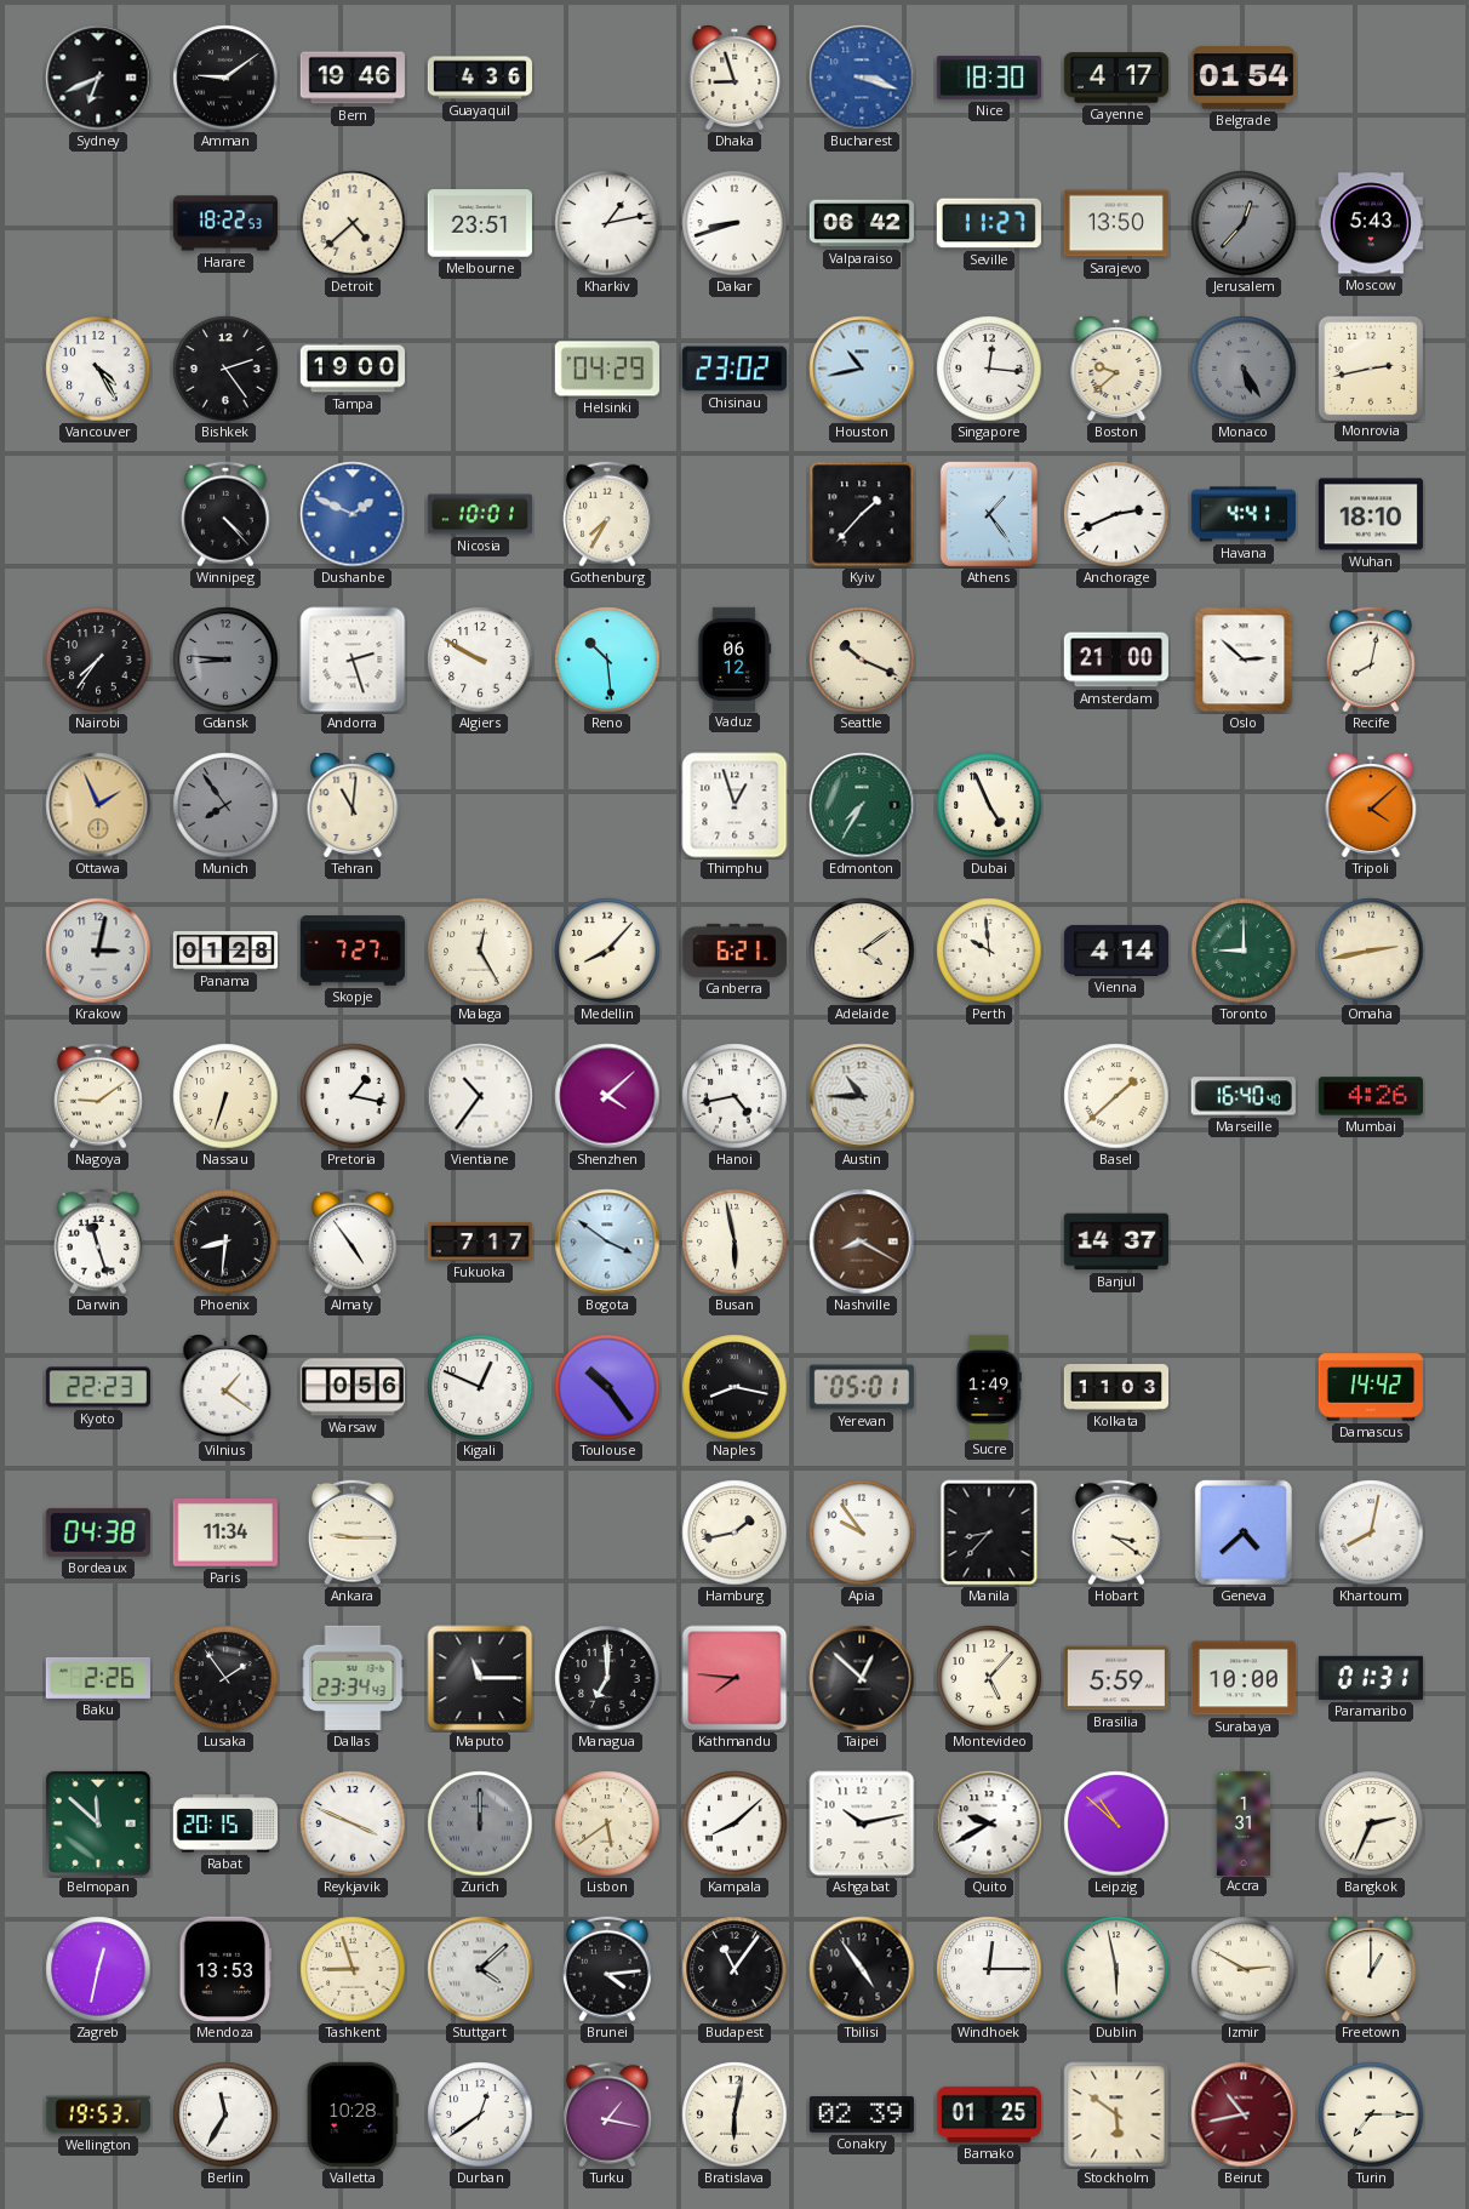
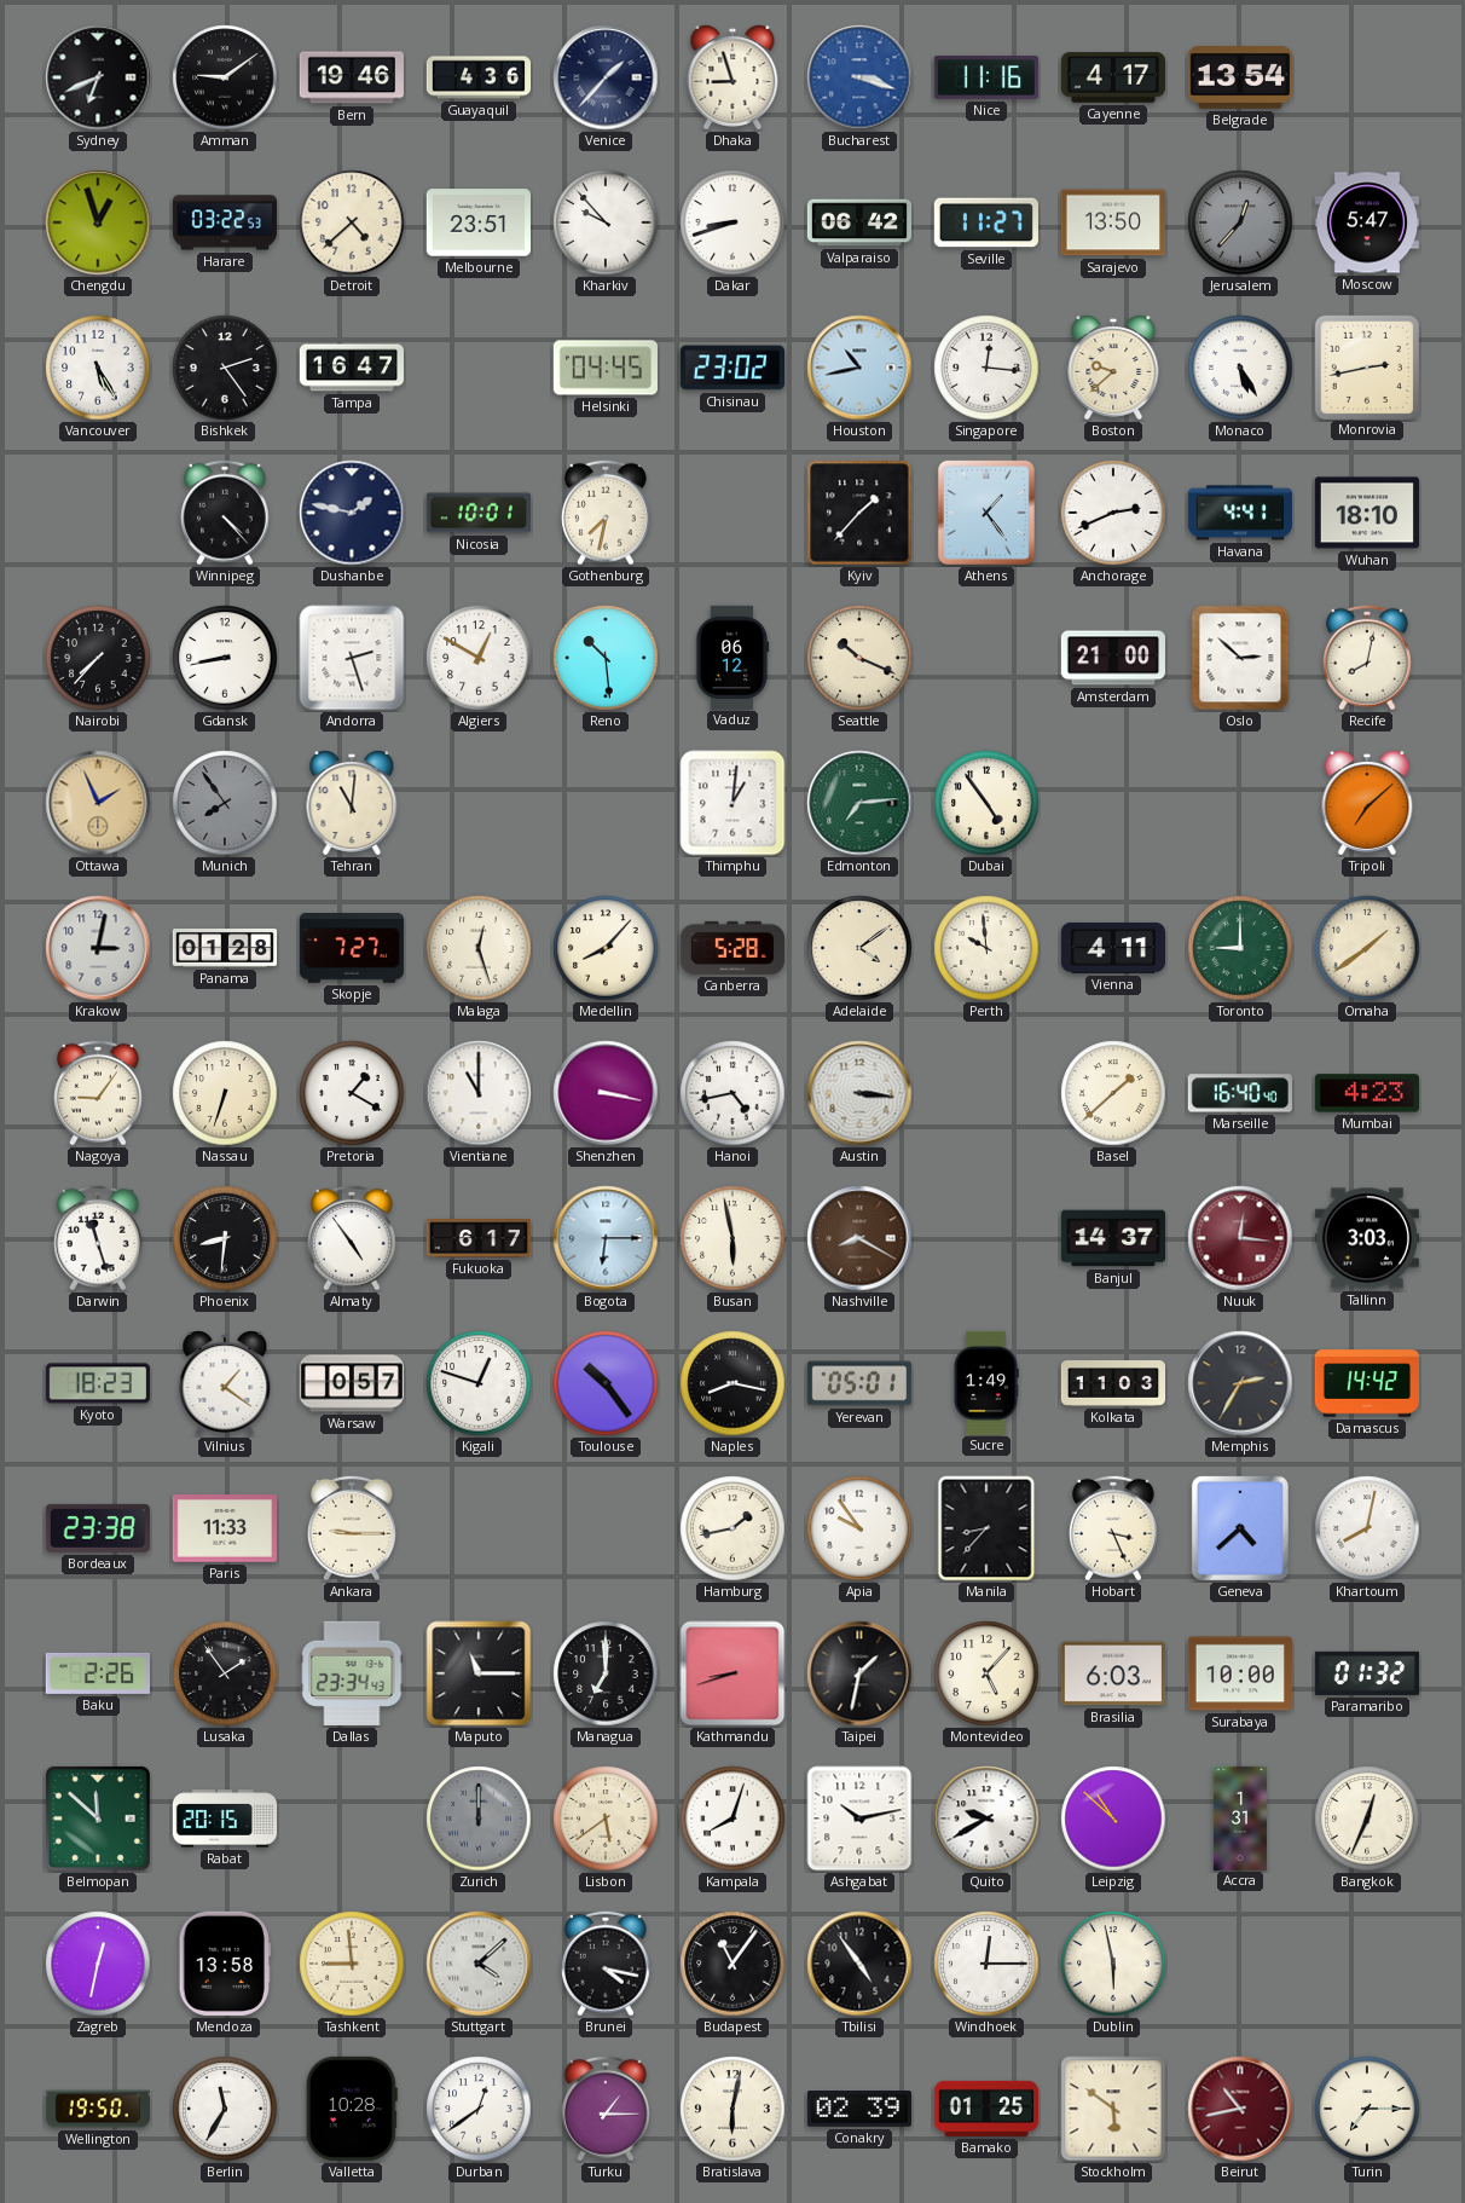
Venice: none -> 1:37 (606, 77)
Nice: 18:30 -> 11:16 (986, 77)
Belgrade: 01:54 -> 13:54 (1239, 77)
Chengdu: none -> 12:57 (98, 222)
Harare: 18:22 -> 03:22 (224, 222)
Kharkiv: 1:13 -> 9:53 (606, 222)
Moscow: 5:43 -> 5:47 (1366, 222)
Vancouver: 4:25 -> 5:25 (98, 368)
Tampa: 19:00 -> 16:47 (351, 368)
Helsinki: 04:29 -> 04:45 (606, 368)
Monaco dial: grey -> white (1240, 368)
Dushanbe: 1:49 -> 1:47 (352, 513)
Dushanbe dial: blue -> navy (352, 513)
Gothenburg: 7:35 -> 7:32 (606, 513)
Nairobi: 7:36 -> 7:37 (98, 658)
Gdansk: 8:46 -> 8:43 (225, 658)
Gdansk dial: grey -> white (225, 658)
Algiers: 9:50 -> 12:50 (479, 658)
Thimphu: 12:57 -> 1:01 (732, 803)
Edmonton: 7:35 -> 7:14 (859, 803)
Dubai: 4:56 -> 4:54 (986, 803)
Tripoli: 4:08 -> 7:08 (1367, 803)
Malaga: 12:25 -> 12:27 (479, 948)
Canberra: 6:21 -> 5:28 (732, 948)
Vienna: 4:14 -> 4:11 (1112, 948)
Omaha: 2:43 -> 1:39 (1367, 948)
Nagoya: 9:09 -> 9:06 (98, 1093)
Pretoria: 1:17 -> 1:20 (352, 1093)
Vientiane: 10:36 -> 11:00 (479, 1093)
Shenzhen: 4:08 -> 3:17 (606, 1093)
Austin: 10:45 -> 3:16 (859, 1093)
Mumbai: 4:26 -> 4:23 (1366, 1093)
Fukuoka: 7:17 -> 6:17 (477, 1238)
Bogota: 3:51 -> 6:15 (606, 1238)
Nuuk: none -> 12:16 (1240, 1238)
Tallinn: none -> 3:03 (1366, 1238)
Kyoto: 22:23 -> 18:23 (97, 1383)
Warsaw: 0:56 -> 0:57 (351, 1383)
Kigali: 12:49 -> 12:48 (479, 1383)
Memphis: none -> 2:35 (1240, 1383)
Bordeaux: 04:38 -> 23:38 (98, 1528)
Paris: 11:34 -> 11:33 (225, 1530)
Hobart: 3:21 -> 3:26 (1113, 1528)
Kathmandu: 7:46 -> 8:42 (732, 1673)
Taipei: 12:52 -> 1:32 (859, 1673)
Brasilia: 5:59 -> 6:03 (1113, 1673)
Paramaribo: 01:31 -> 01:32 (1367, 1673)
Reykjavik: 3:49 -> none (353, 1823)
Kampala: 8:08 -> 8:03 (732, 1819)
Bangkok: 2:34 -> 12:34 (1367, 1819)
Mendoza: 13:53 -> 13:58 (224, 1964)
Tashkent: 8:57 -> 8:59 (352, 1964)
Brunei: 4:14 -> 4:17 (606, 1964)
Izmir: 2:50 -> none (1244, 1969)
Freetown: 1:00 -> none (1371, 1969)
Wellington: 19:53 -> 19:50 (97, 2109)
Turku: 1:17 -> 1:15 (606, 2109)
